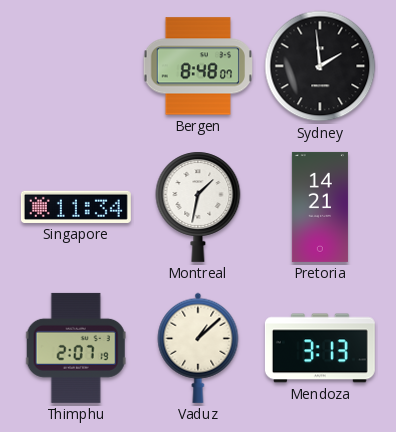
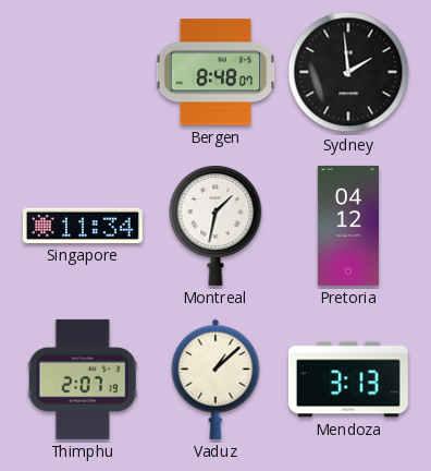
Pretoria: 14:21 -> 04:12 (348, 226)
